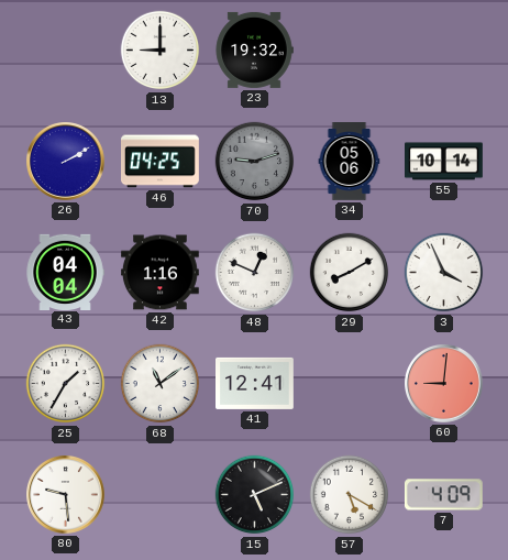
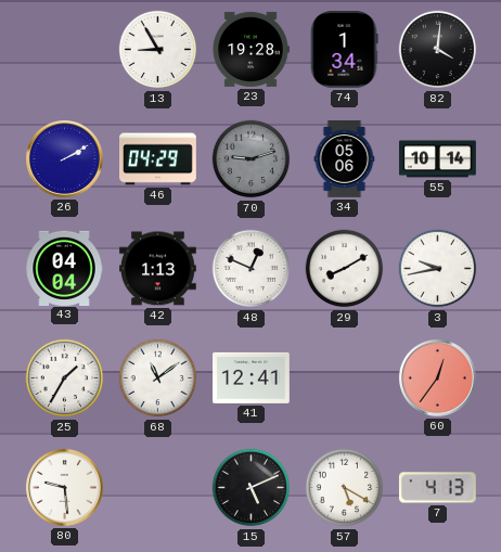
13: 9:00 -> 8:55 (158, 50)
23: 19:32 -> 19:28 (251, 49)
74: none -> 1:34 (344, 50)
82: none -> 4:01 (438, 50)
46: 04:25 -> 04:29 (158, 159)
42: 1:16 -> 1:13 (158, 269)
3: 3:56 -> 9:43 (438, 269)
60: 9:01 -> 12:36 (438, 378)
7: 4:09 -> 4:13 (437, 488)
